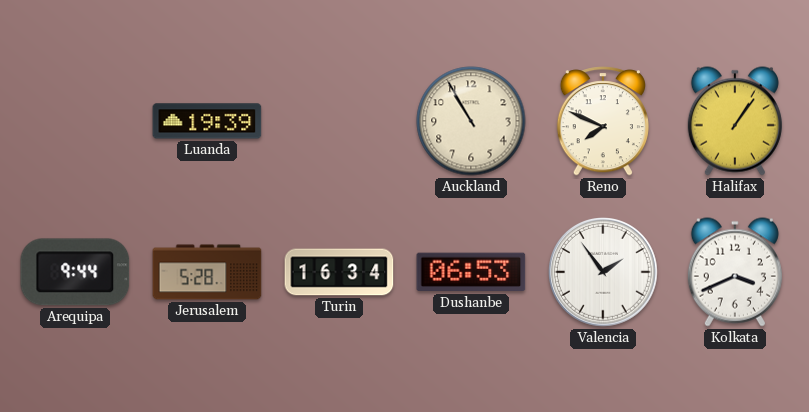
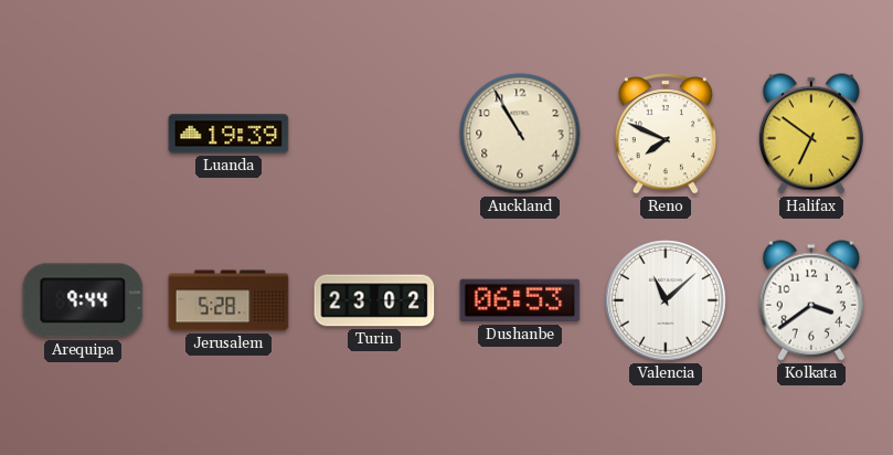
Halifax: 1:06 -> 6:51 (811, 134)
Turin: 16:34 -> 23:02 (374, 300)
Valencia: 1:54 -> 11:08 (667, 301)
Kolkata: 3:41 -> 3:39 (811, 300)
